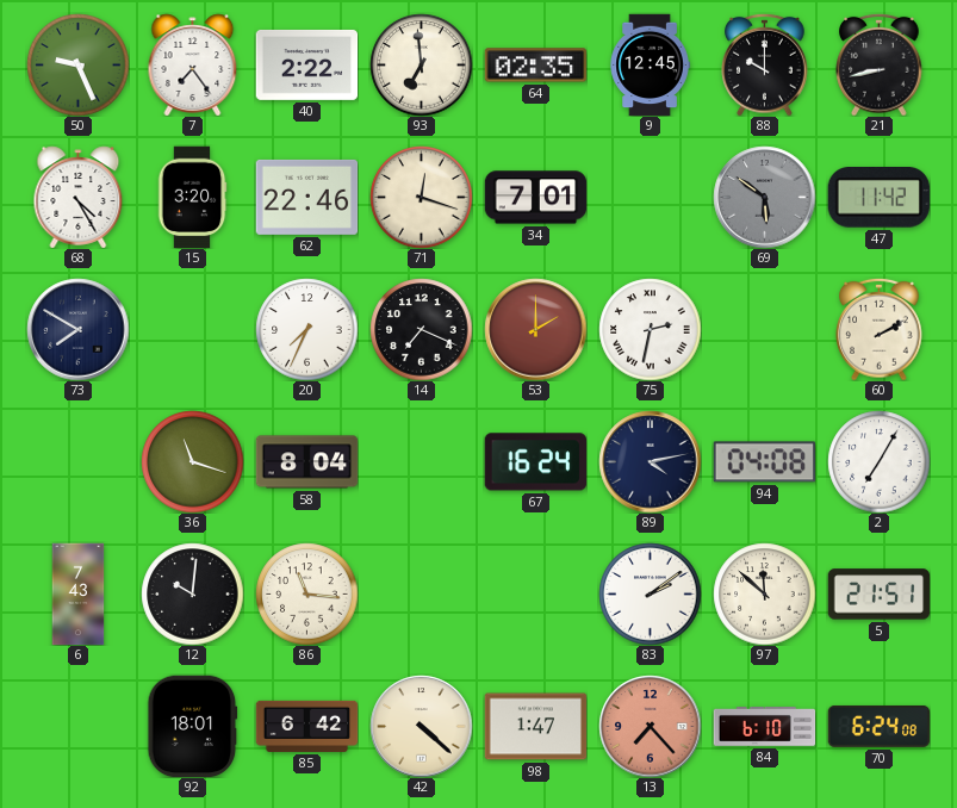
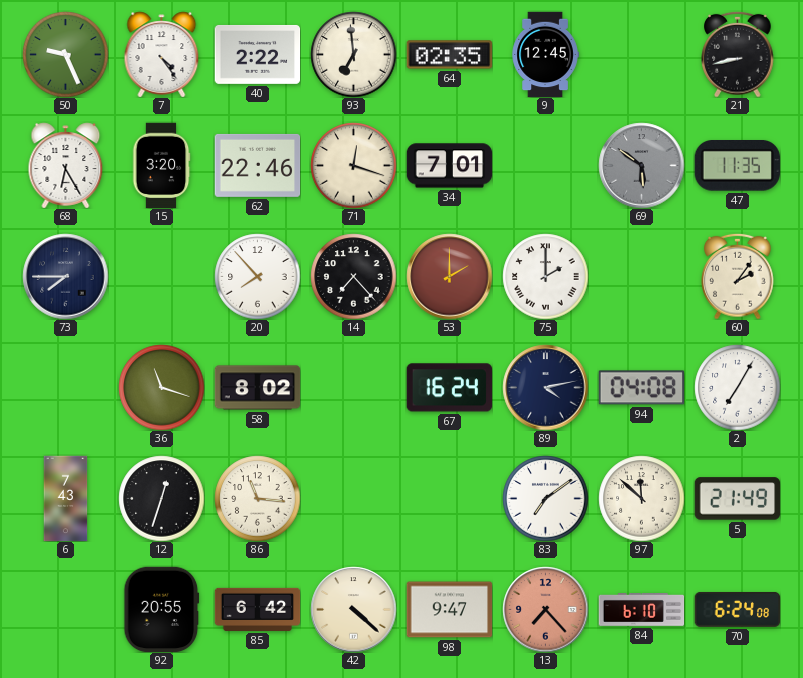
7: 7:24 -> 4:24 (162, 54)
88: 10:00 -> none (765, 64)
68: 4:25 -> 6:25 (66, 165)
47: 11:42 -> 11:35 (737, 166)
73: 7:50 -> 7:45 (65, 276)
20: 7:34 -> 7:53 (257, 276)
14: 7:19 -> 7:23 (353, 276)
75: 2:32 -> 2:00 (545, 276)
60: 2:10 -> 2:06 (738, 276)
58: 8:04 -> 8:02 (257, 388)
12: 10:01 -> 12:33 (161, 498)
83: 2:09 -> 7:09 (545, 498)
5: 21:51 -> 21:49 (737, 499)
92: 18:01 -> 20:55 (162, 609)
98: 1:47 -> 9:47 (449, 610)
